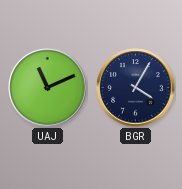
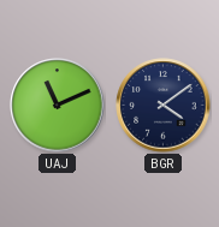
BGR: 4:05 -> 4:09 (164, 106)
